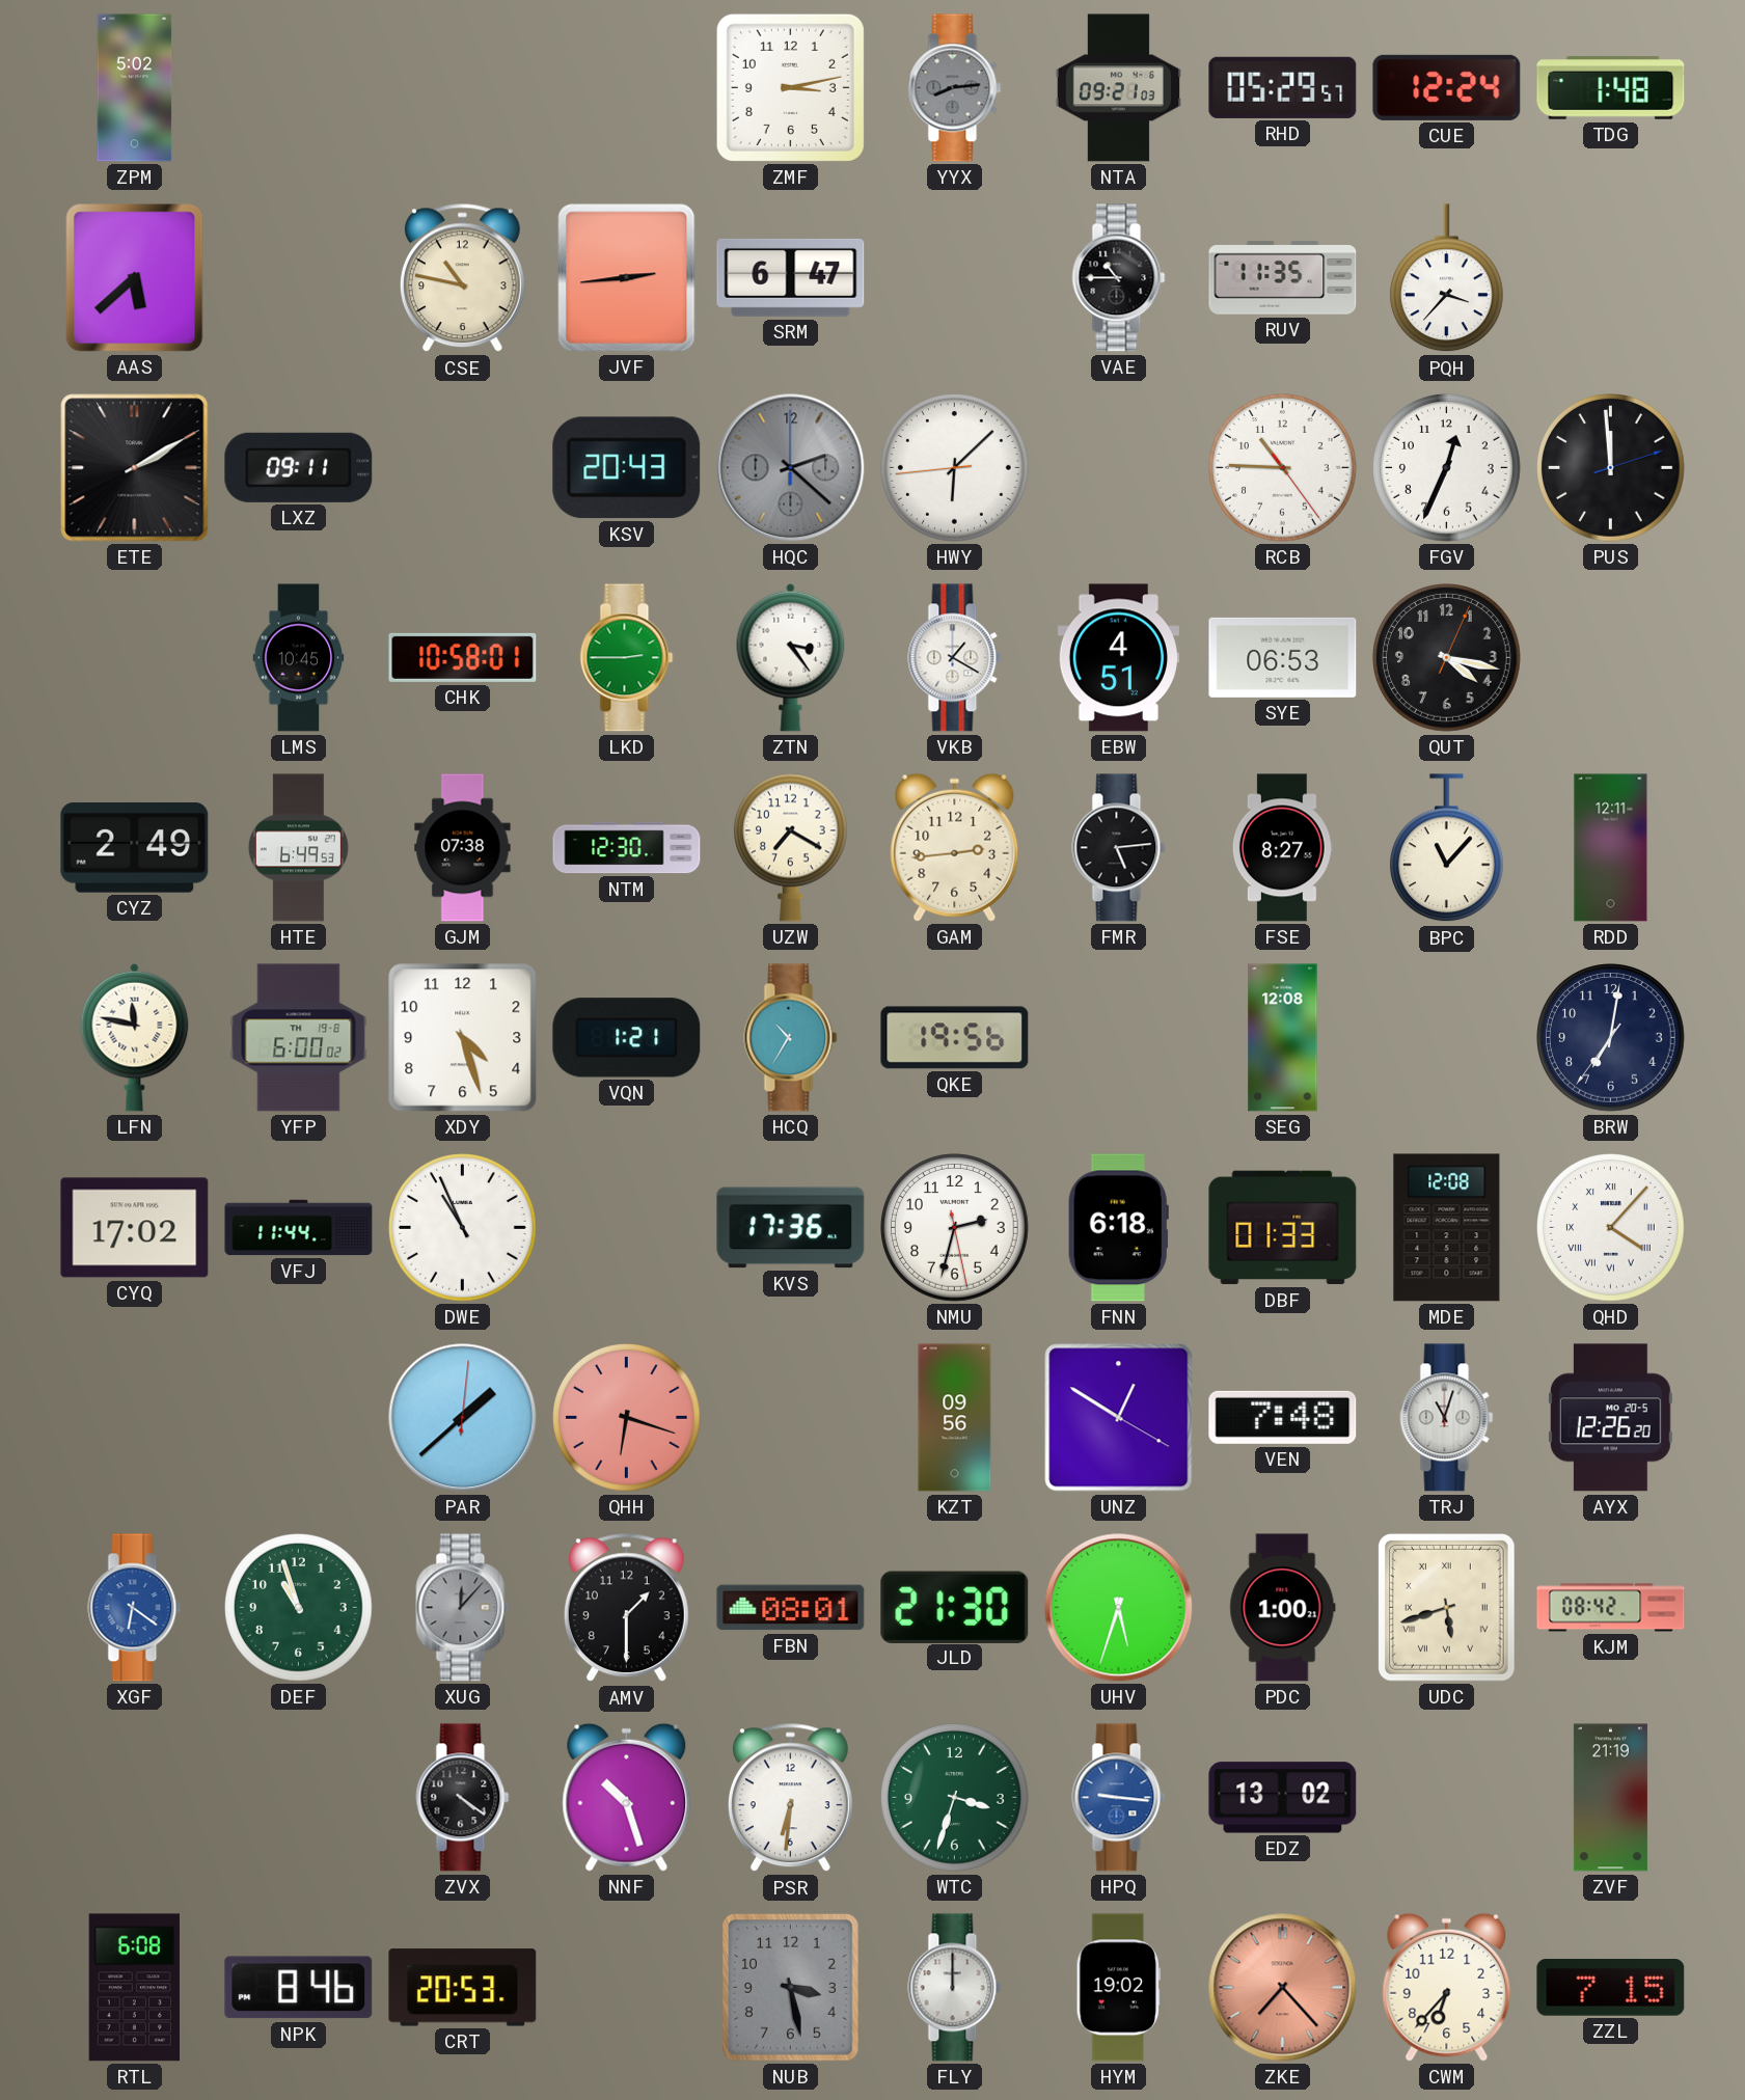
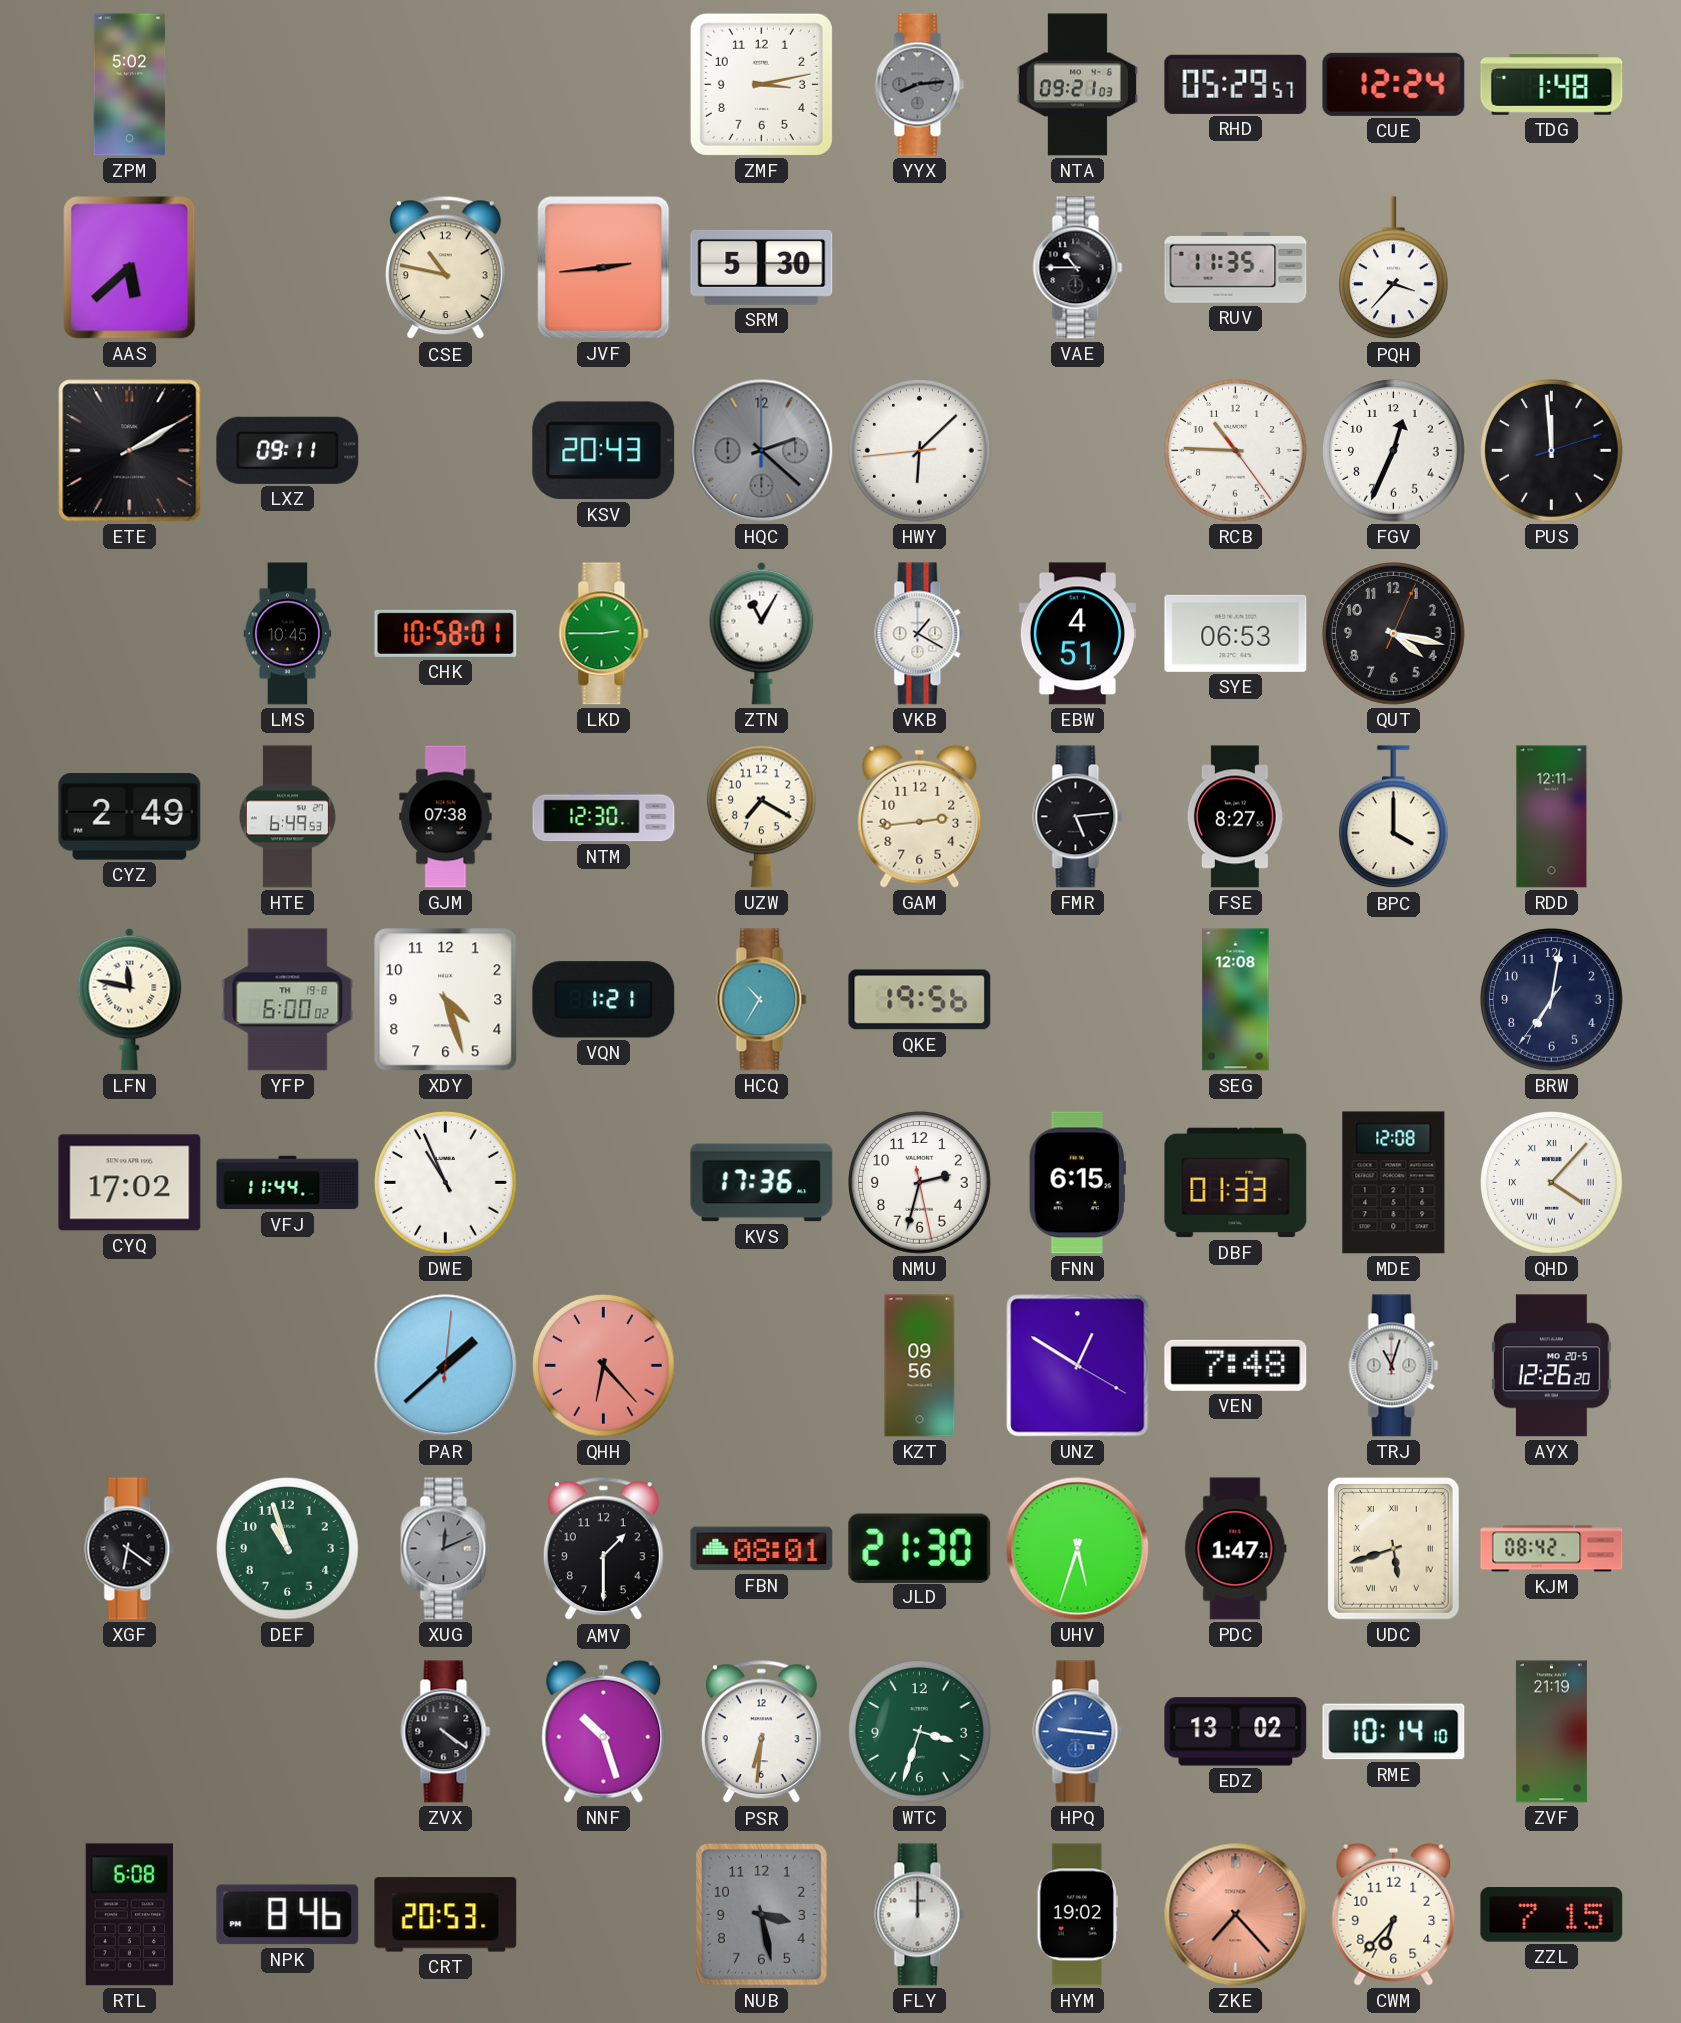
SRM: 6:47 -> 5:30 (762, 267)
ZTN: 3:24 -> 11:05 (762, 633)
BPC: 11:07 -> 4:00 (1393, 817)
FNN: 6:18 -> 6:15 (1077, 1183)
QHH: 6:18 -> 6:23 (604, 1366)
XGF dial: blue -> black (130, 1549)
XUG: 12:07 -> 12:11 (446, 1549)
PDC: 1:00 -> 1:47 (1236, 1549)
RME: none -> 10:14 (1394, 1732)
